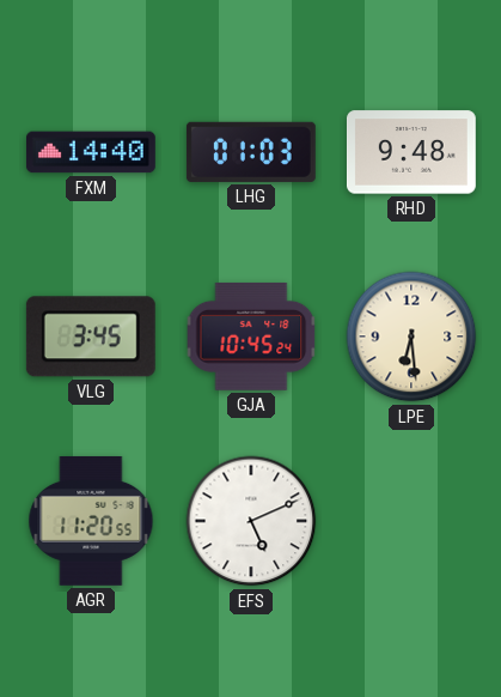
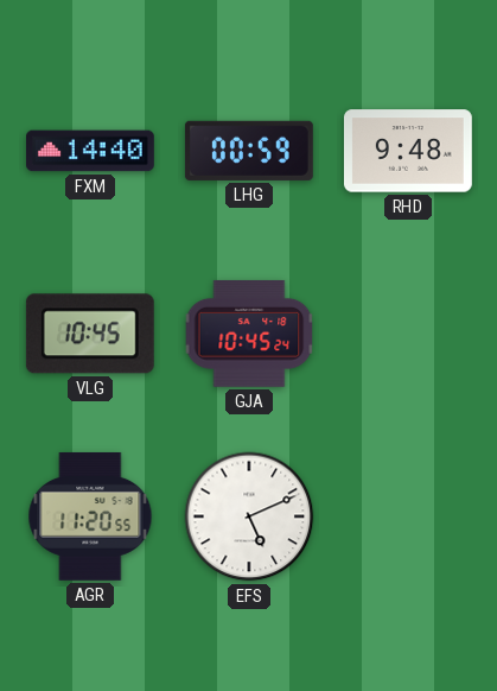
LHG: 01:03 -> 00:59 (249, 151)
VLG: 3:45 -> 10:45 (90, 334)
LPE: 6:29 -> none (411, 337)
